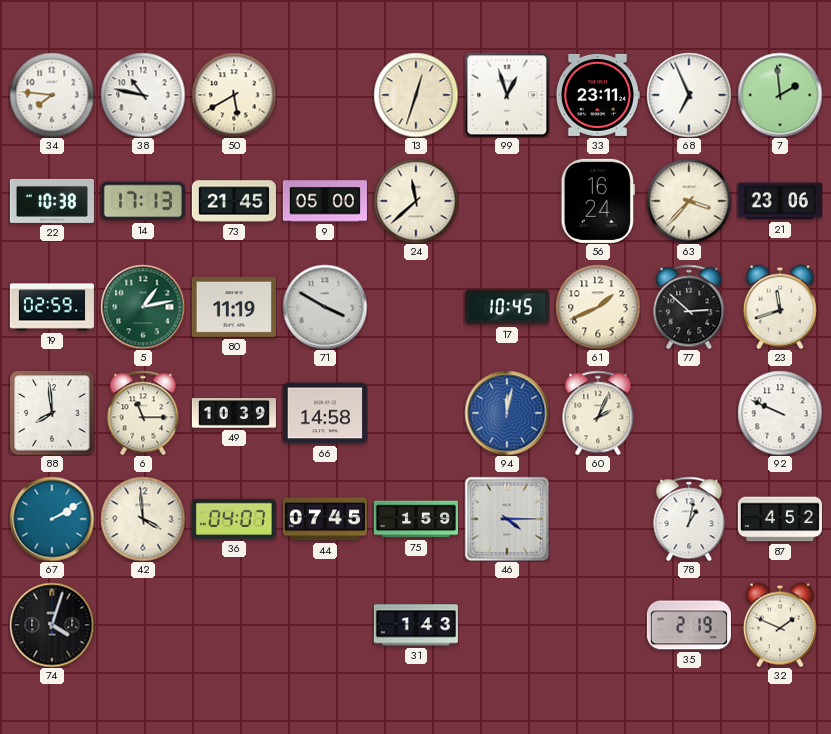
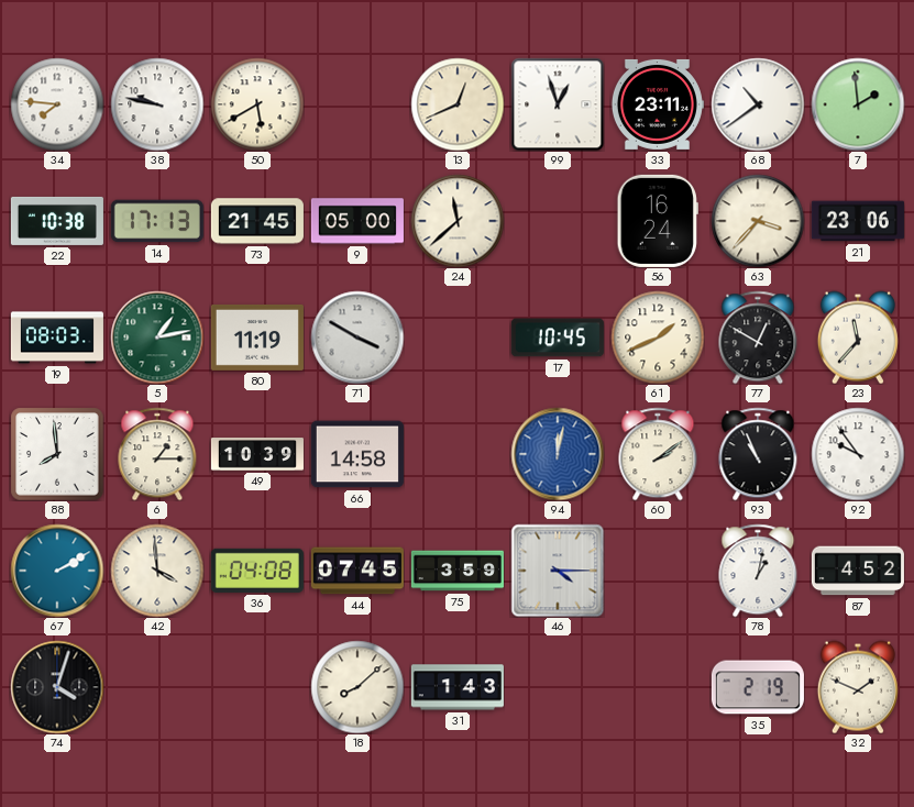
38: 10:47 -> 9:47 (157, 104)
13: 12:33 -> 12:41 (458, 104)
68: 6:56 -> 10:39 (758, 104)
19: 02:59 -> 08:03 (57, 338)
77: 2:52 -> 12:50 (758, 338)
23: 11:42 -> 11:37 (858, 338)
6: 11:15 -> 1:15 (157, 454)
60: 2:04 -> 2:09 (658, 454)
93: none -> 10:56 (758, 454)
92: 9:49 -> 9:54 (858, 454)
36: 04:07 -> 04:08 (257, 571)
75: 1:59 -> 3:59 (458, 571)
18: none -> 8:08 (357, 687)
